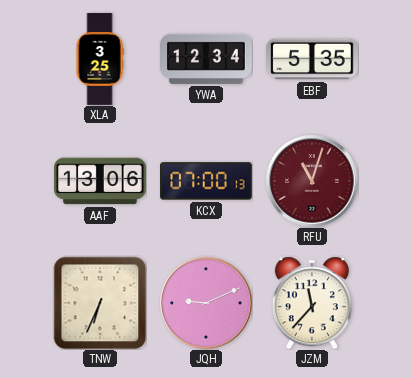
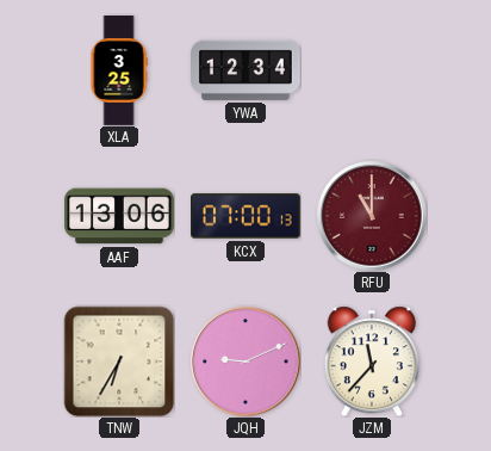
EBF: 5:35 -> none (313, 59)
RFU: 11:03 -> 11:00 (372, 216)
TNW: 6:34 -> 6:35 (119, 362)
